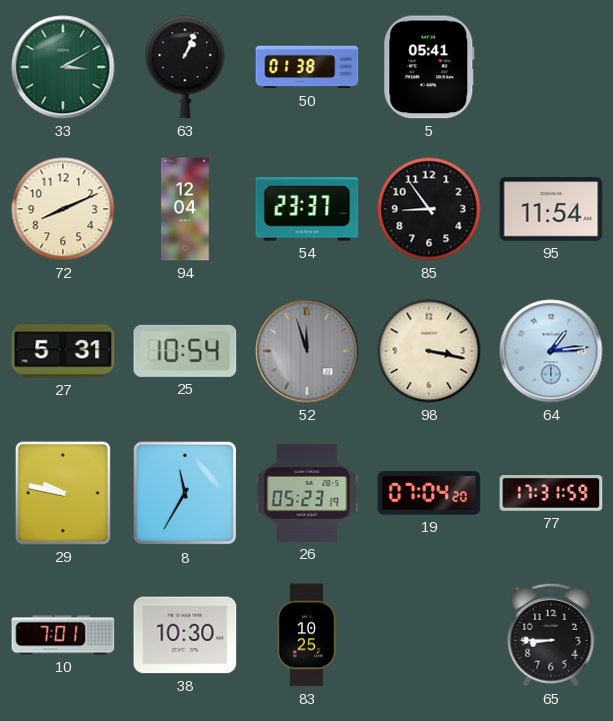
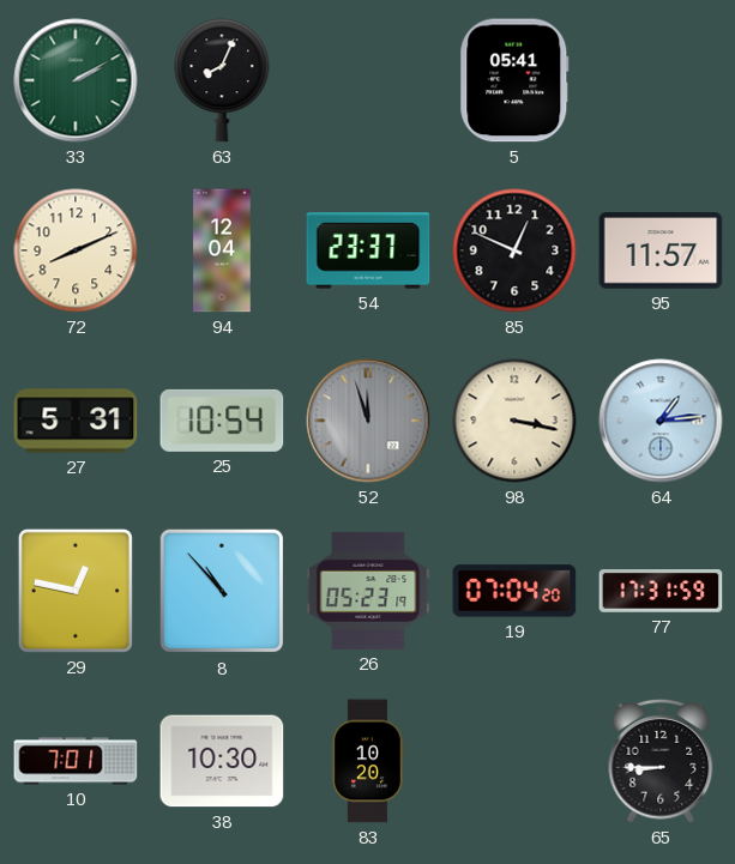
33: 3:10 -> 2:10 (76, 80)
63: 1:04 -> 8:04 (222, 80)
50: 01:38 -> none (307, 67)
85: 8:54 -> 12:49 (514, 250)
95: 11:54 -> 11:57 (661, 250)
29: 9:47 -> 12:47 (76, 591)
8: 11:35 -> 10:53 (222, 591)
83: 10:25 -> 10:20 (367, 761)
